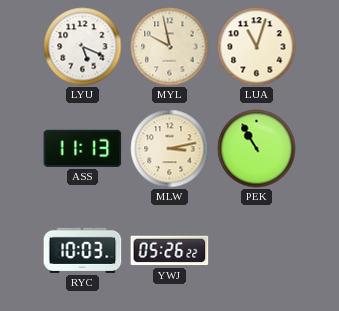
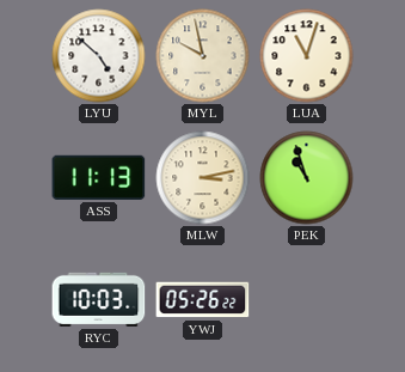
LYU: 5:19 -> 4:52 (99, 56)
PEK: 10:55 -> 10:57 (307, 178)
